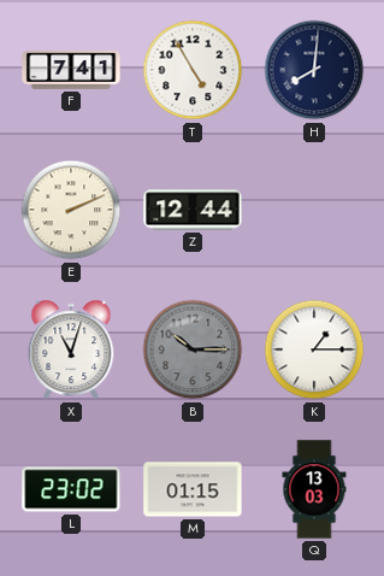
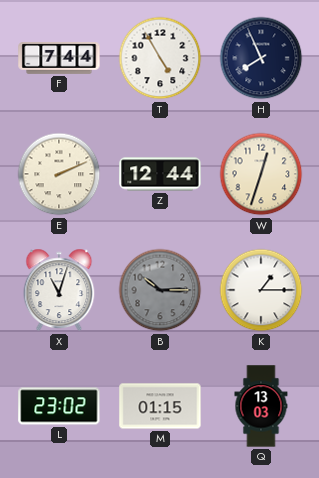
F: 7:41 -> 7:44 (59, 58)
H: 8:01 -> 7:56 (261, 58)
W: none -> 12:33 (261, 174)
